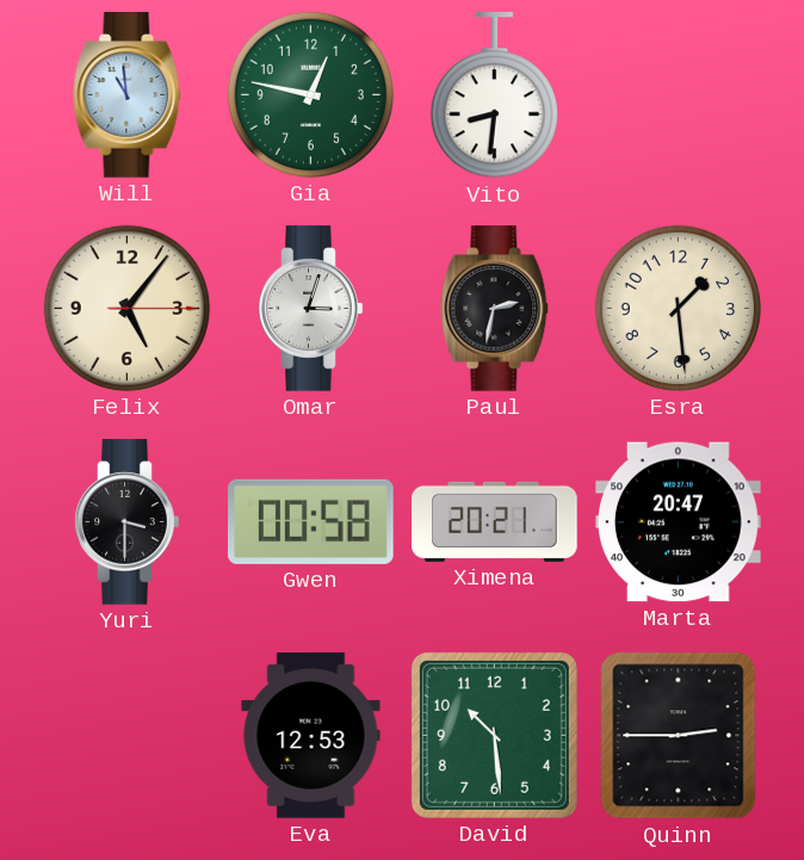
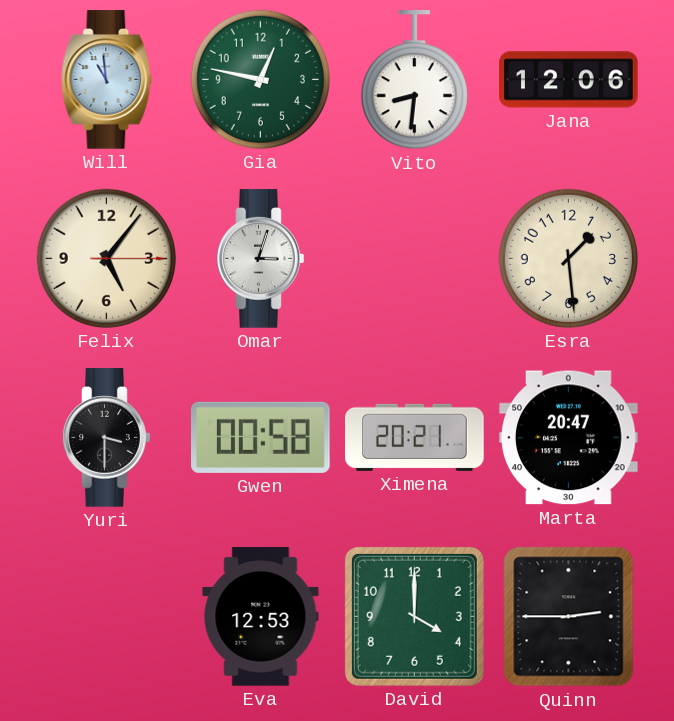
Jana: none -> 12:06 (569, 80)
Paul: 2:32 -> none (495, 309)
David: 10:29 -> 4:00 (414, 616)
